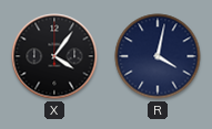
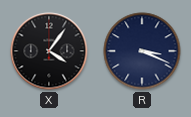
R: 4:02 -> 3:19 (142, 51)
